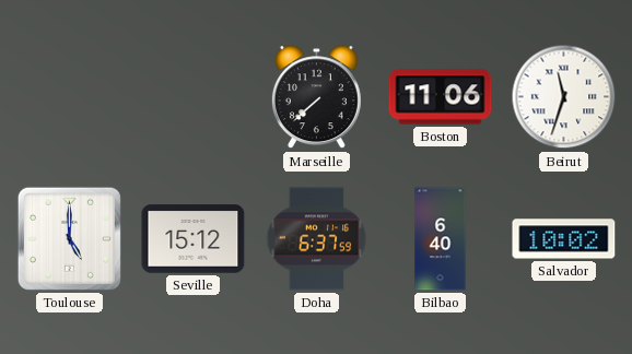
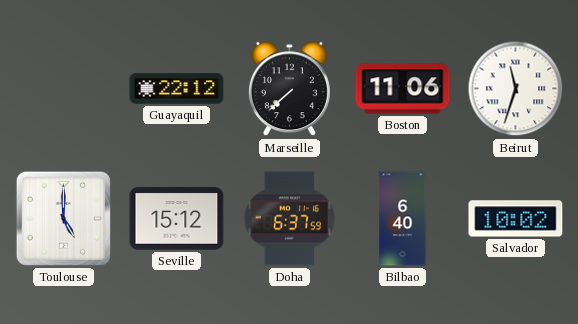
Guayaquil: none -> 22:12 (177, 89)
